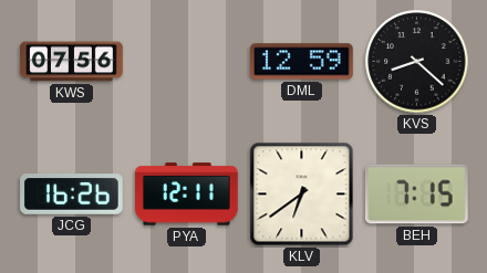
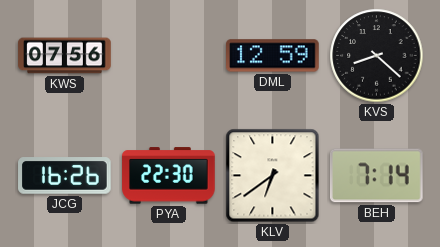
PYA: 12:11 -> 22:30 (169, 176)
BEH: 7:15 -> 7:14 (376, 176)
